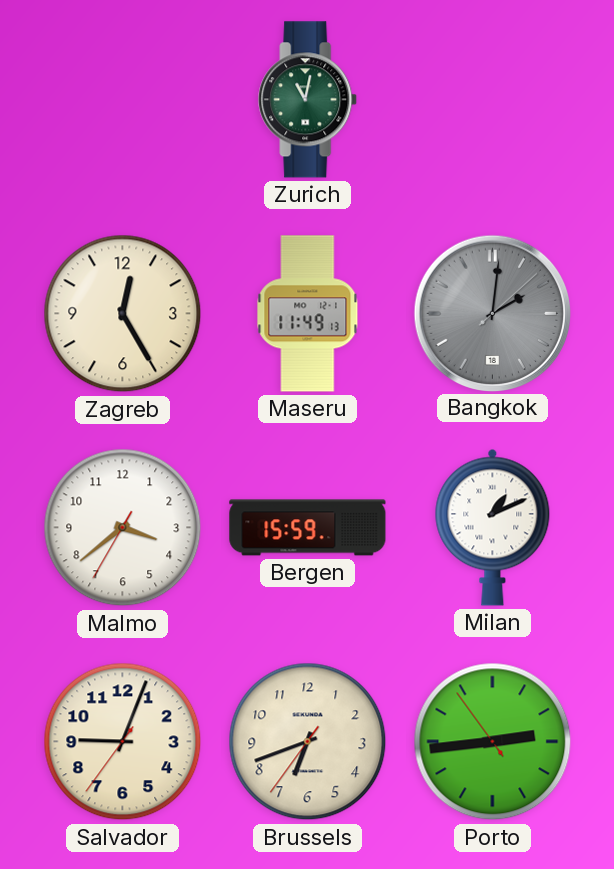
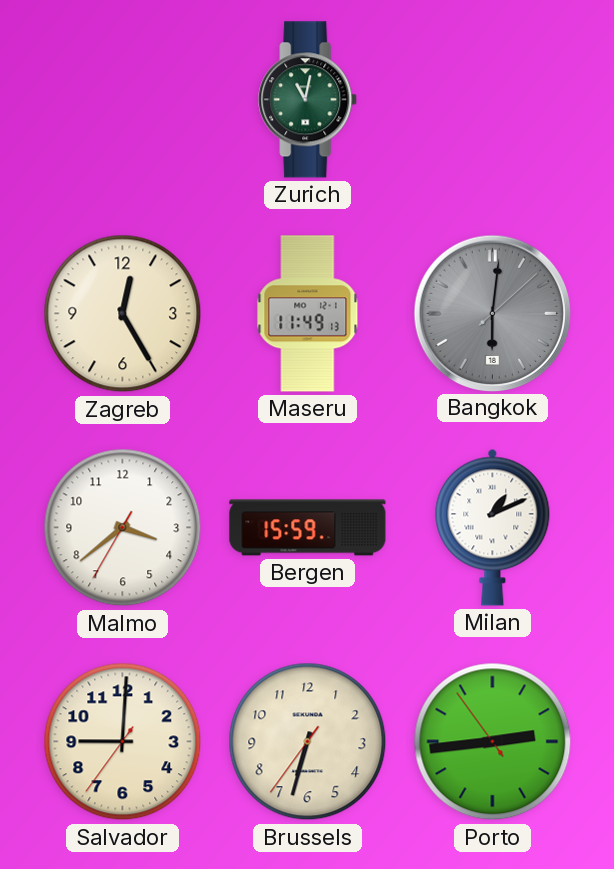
Bangkok: 2:01 -> 6:01 (492, 313)
Salvador: 9:03 -> 9:00 (123, 742)
Brussels: 6:41 -> 6:32 (308, 742)
